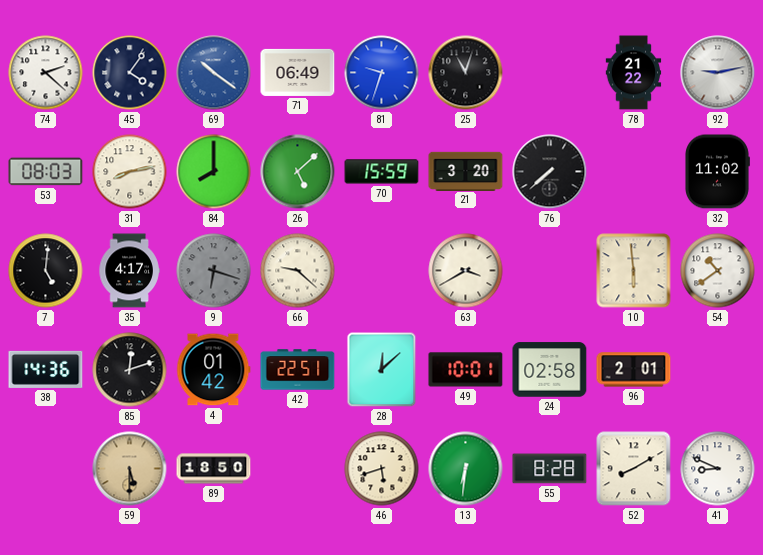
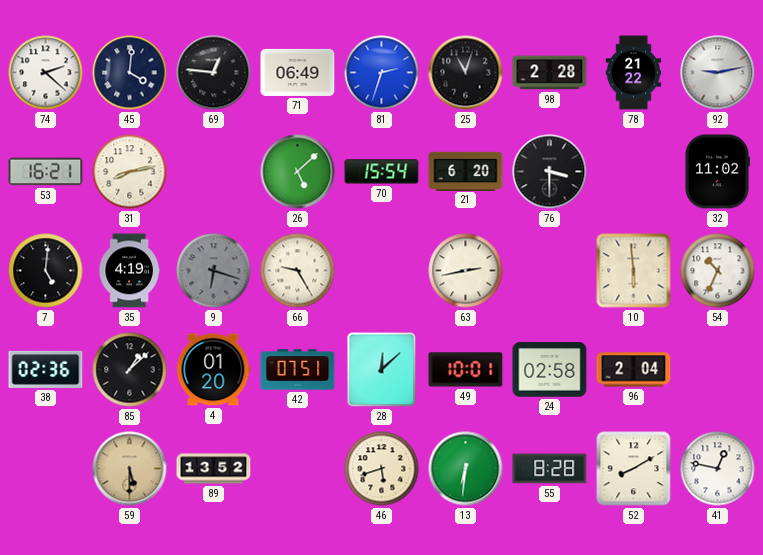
45: 4:06 -> 4:01 (130, 73)
69: 10:21 -> 12:46 (214, 73)
69 dial: blue -> black (214, 73)
81: 9:33 -> 2:33 (382, 73)
98: none -> 2:28 (550, 73)
53: 08:03 -> 16:21 (46, 172)
84: 8:00 -> none (214, 172)
70: 15:59 -> 15:54 (382, 172)
21: 3:20 -> 6:20 (466, 171)
76: 7:38 -> 3:30 (550, 172)
35: 4:17 -> 4:19 (129, 271)
66: 9:22 -> 9:25 (298, 271)
63: 3:40 -> 2:43 (466, 271)
54: 10:39 -> 10:34 (718, 271)
38: 14:36 -> 02:36 (46, 369)
85: 12:12 -> 1:08 (130, 370)
4: 01:42 -> 01:20 (214, 370)
42: 22:51 -> 07:51 (298, 370)
96: 2:01 -> 2:04 (634, 370)
89: 18:50 -> 13:52 (214, 469)
41: 8:49 -> 12:47 (718, 469)
